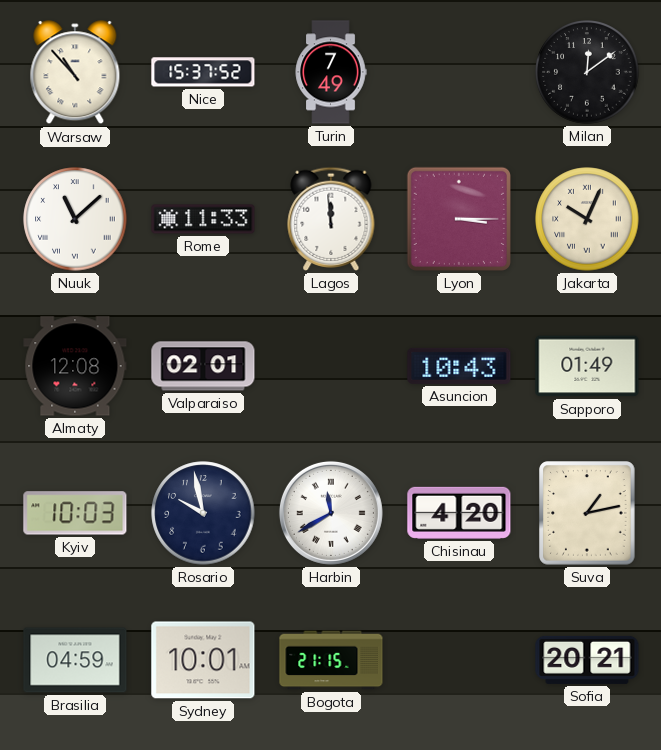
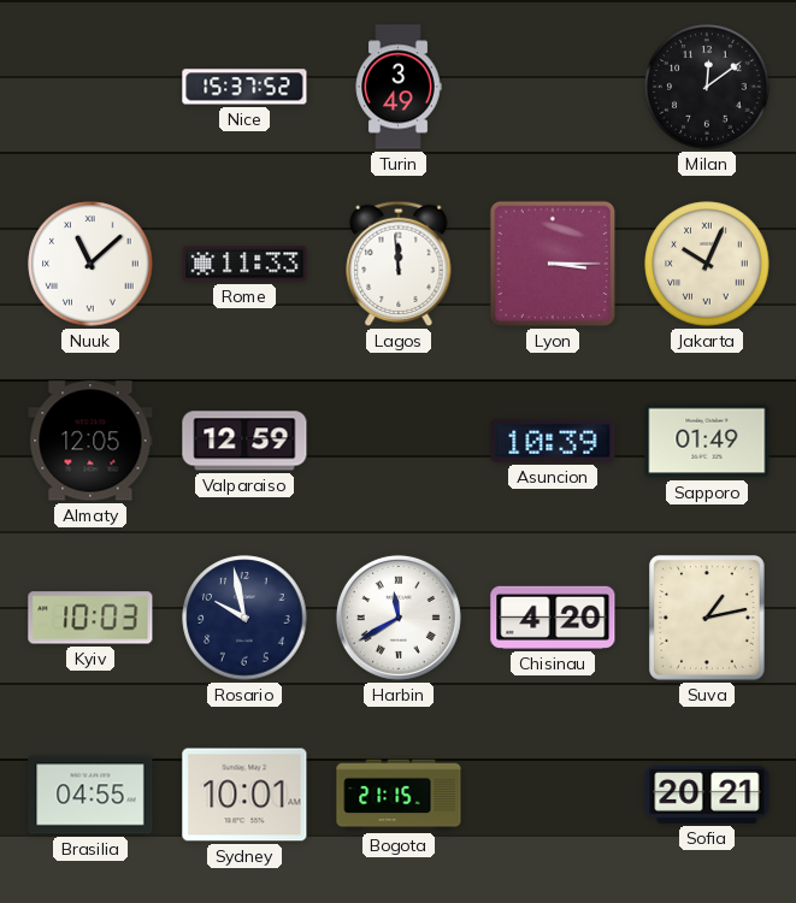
Warsaw: 10:53 -> none (75, 73)
Turin: 7:49 -> 3:49 (399, 87)
Almaty: 12:08 -> 12:05 (90, 441)
Valparaiso: 02:01 -> 12:59 (244, 441)
Asuncion: 10:43 -> 10:39 (553, 441)
Brasilia: 04:59 -> 04:55 (90, 795)
